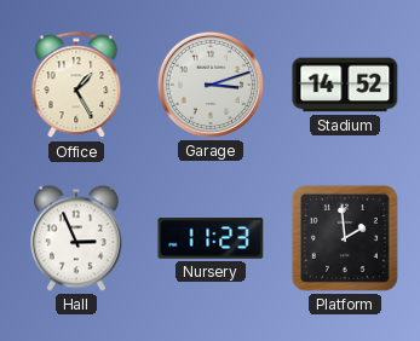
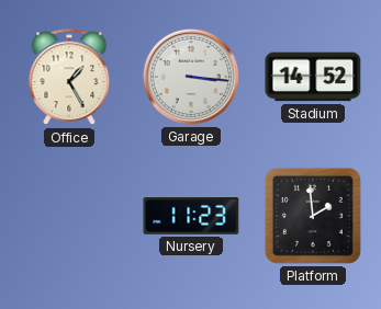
Garage: 3:12 -> 3:16 (190, 77)
Hall: 2:56 -> none (77, 238)
